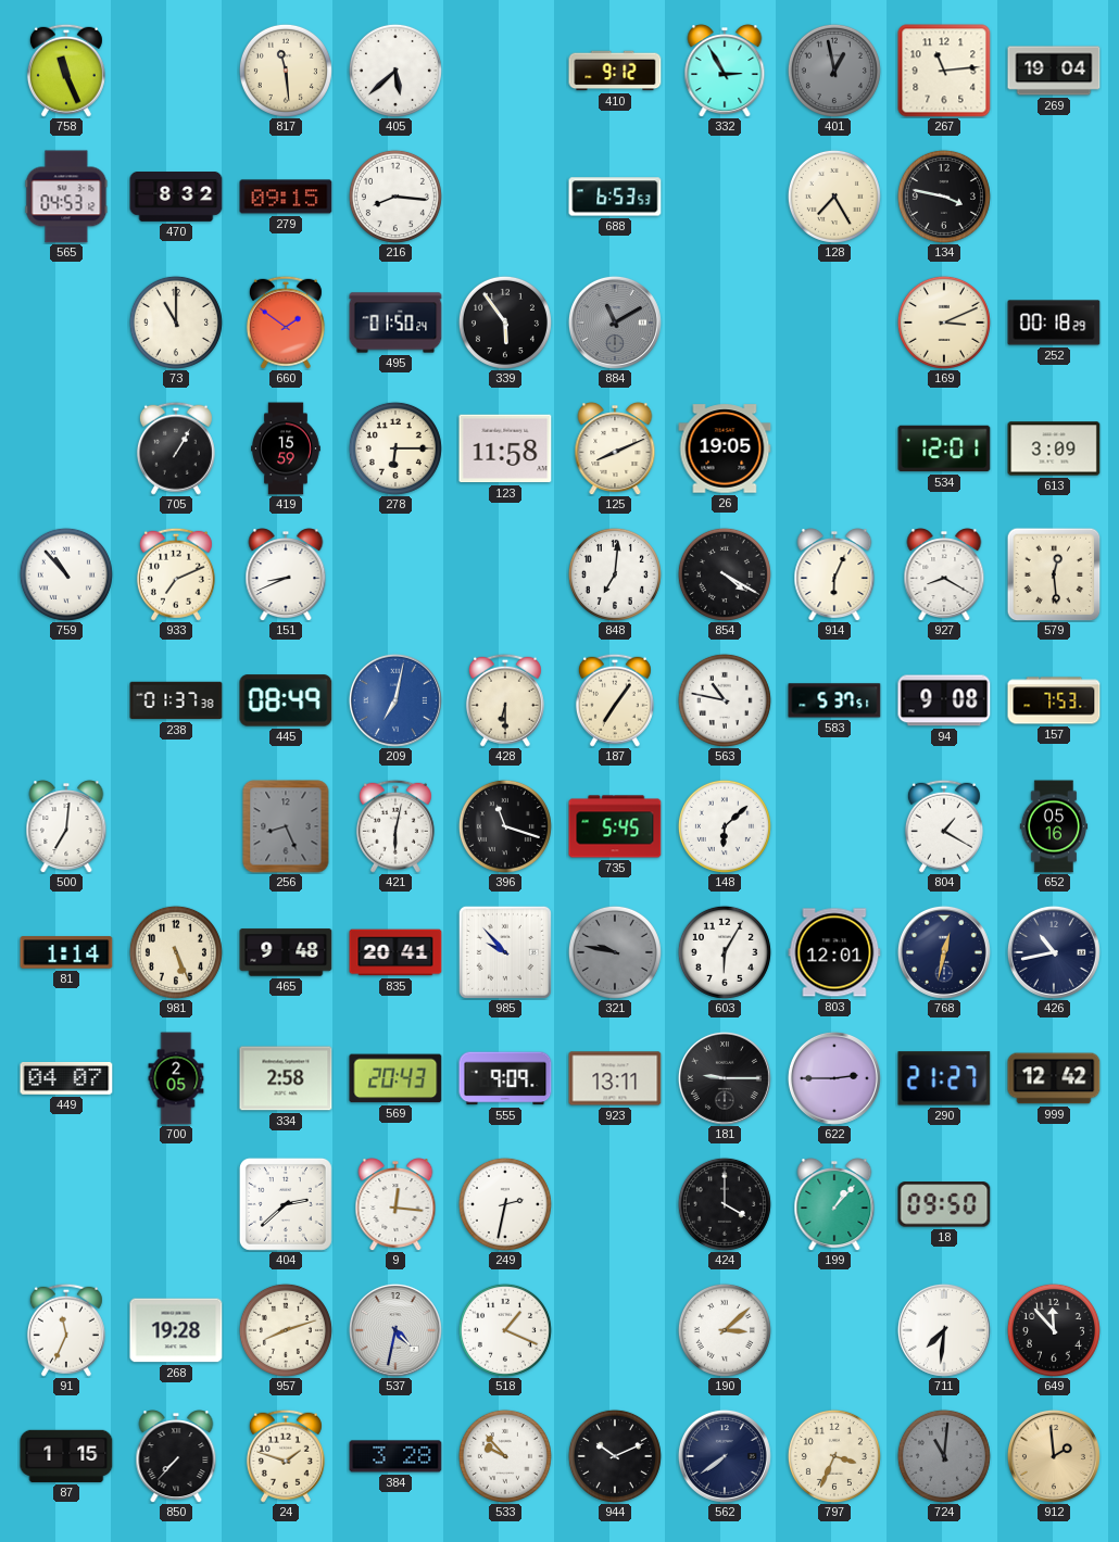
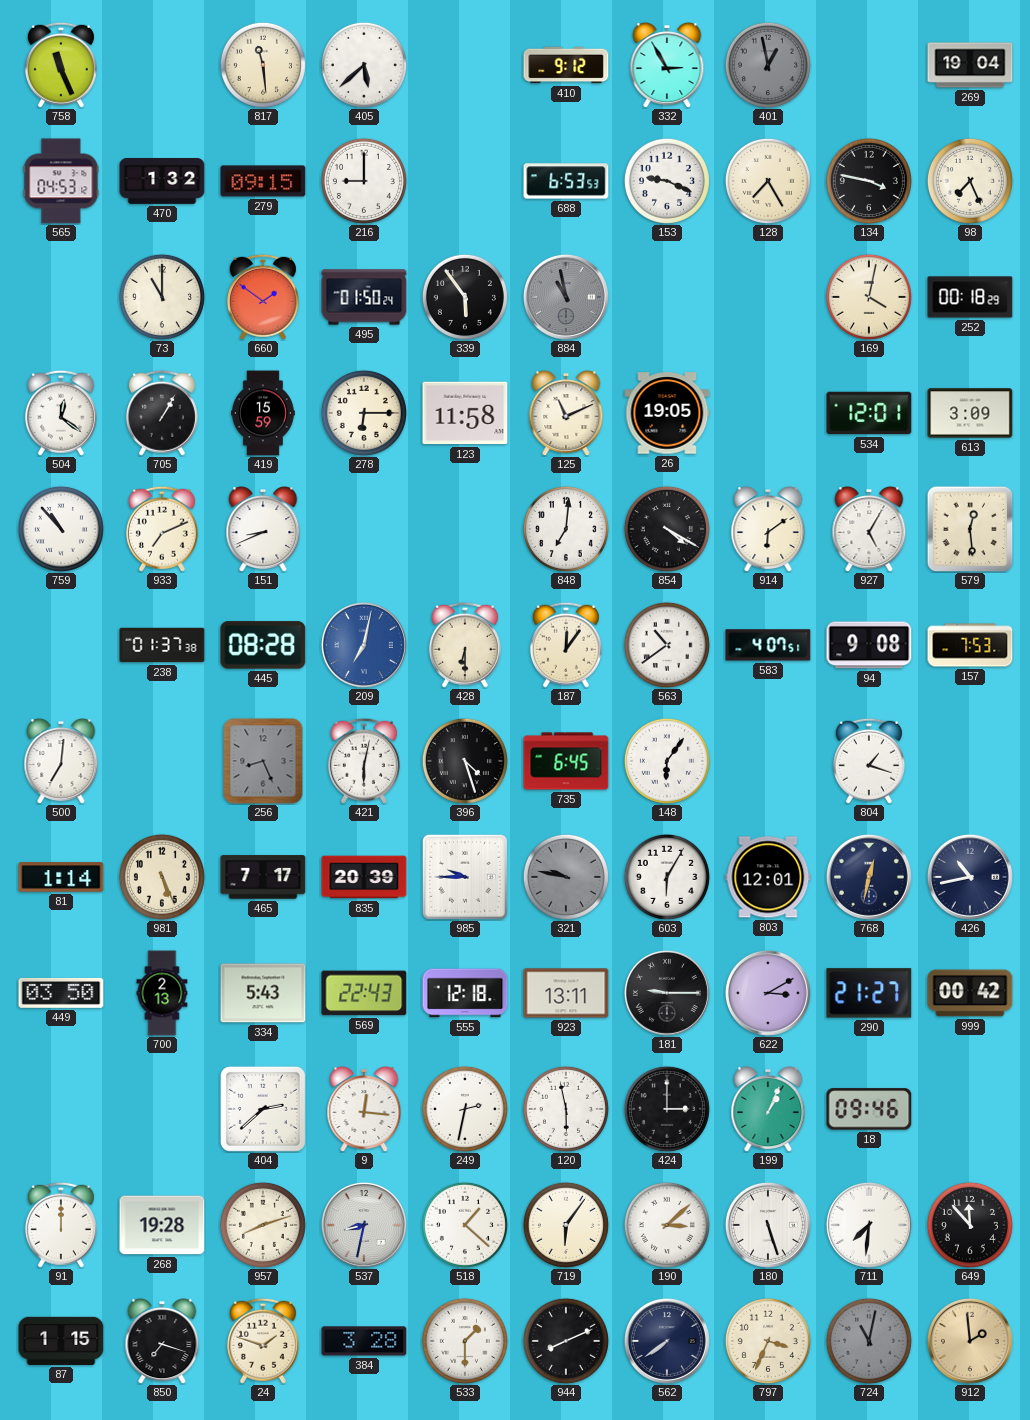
267: 11:14 -> none (944, 71)
470: 8:32 -> 1:32 (162, 182)
216: 8:16 -> 9:00 (364, 181)
153: none -> 9:19 (667, 181)
98: none -> 7:26 (970, 181)
884: 11:10 -> 10:58 (566, 297)
169: 3:11 -> 4:02 (869, 297)
504: none -> 12:21 (61, 413)
125: 8:11 -> 11:11 (566, 413)
914: 6:04 -> 6:09 (768, 529)
927: 8:20 -> 5:05 (869, 529)
445: 08:49 -> 08:28 (263, 645)
187: 7:06 -> 12:06 (566, 645)
563: 10:47 -> 10:39 (667, 645)
583: 5:37 -> 4:07 (768, 645)
396: 11:18 -> 4:27 (465, 761)
735: 5:45 -> 6:45 (566, 761)
148: 6:08 -> 6:06 (667, 761)
804: 1:20 -> 1:18 (869, 761)
652: 05:16 -> none (1054, 826)
465: 9:48 -> 7:17 (263, 877)
835: 20:41 -> 20:39 (364, 877)
985: 9:53 -> 9:45 (465, 877)
449: 04:07 -> 03:50 (61, 993)
700: 2:05 -> 2:13 (162, 993)
334: 2:58 -> 5:43 (263, 993)
569: 20:43 -> 22:43 (364, 993)
555: 9:09 -> 12:18 (465, 993)
622: 2:45 -> 3:10 (768, 993)
999: 12:42 -> 00:42 (970, 993)
120: none -> 5:58 (566, 1109)
424: 4:00 -> 3:00 (667, 1109)
199: 1:07 -> 1:04 (768, 1109)
18: 09:50 -> 09:46 (869, 1109)
91: 11:34 -> 12:00 (61, 1225)
537: 4:32 -> 8:32 (364, 1225)
518: 1:19 -> 1:22 (465, 1225)
719: none -> 6:06 (566, 1225)
180: none -> 5:27 (768, 1225)
850: 7:37 -> 7:18 (162, 1341)
533: 9:53 -> 1:30 (465, 1341)
944: 10:11 -> 8:11 (566, 1341)
724: 11:01 -> 11:02 (869, 1341)
